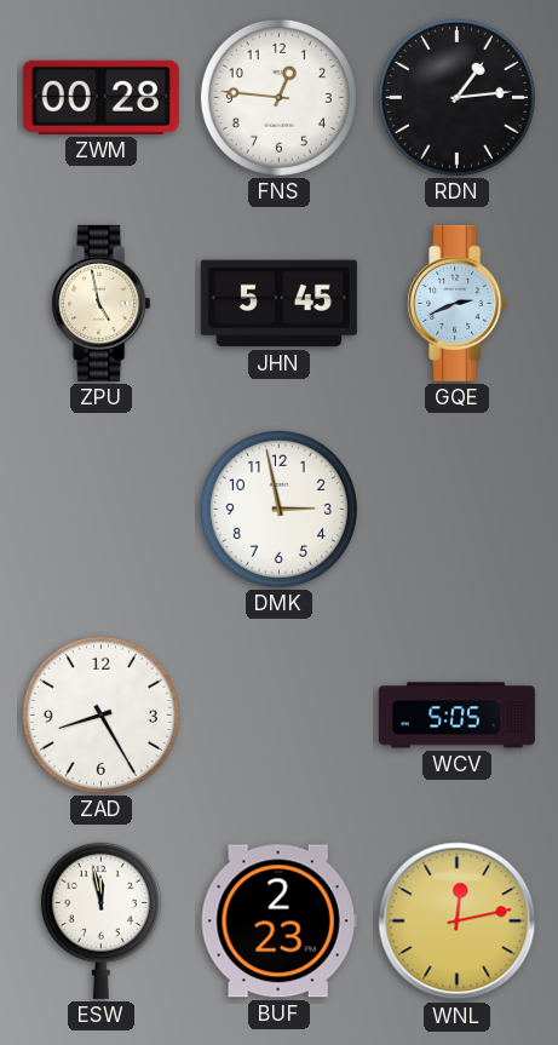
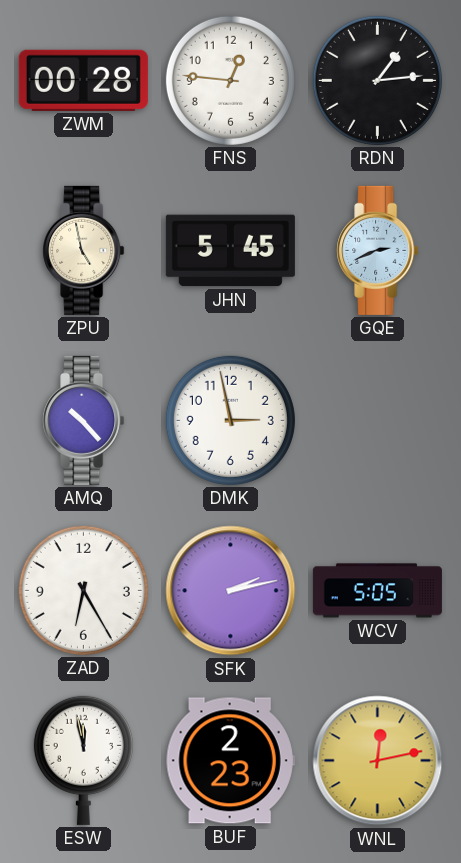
AMQ: none -> 10:23 (84, 420)
ZAD: 8:25 -> 6:25 (83, 590)
SFK: none -> 2:13 (231, 591)
